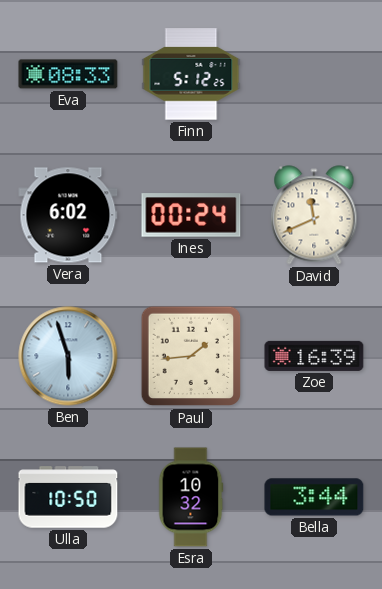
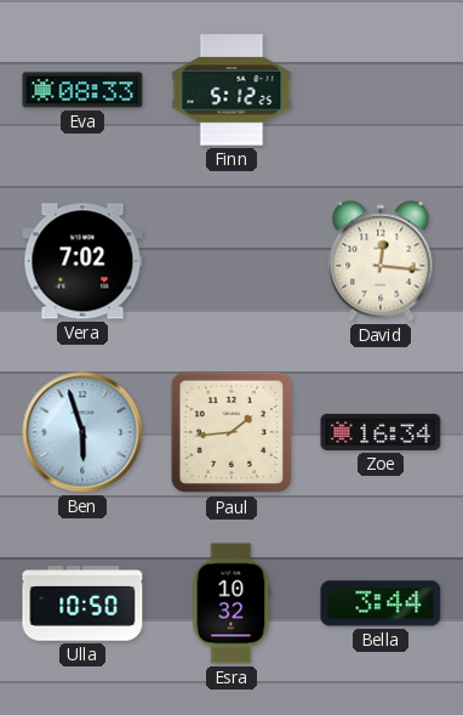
Vera: 6:02 -> 7:02 (82, 261)
Ines: 00:24 -> none (191, 215)
David: 11:41 -> 12:16 (381, 261)
Zoe: 16:39 -> 16:34 (381, 432)
